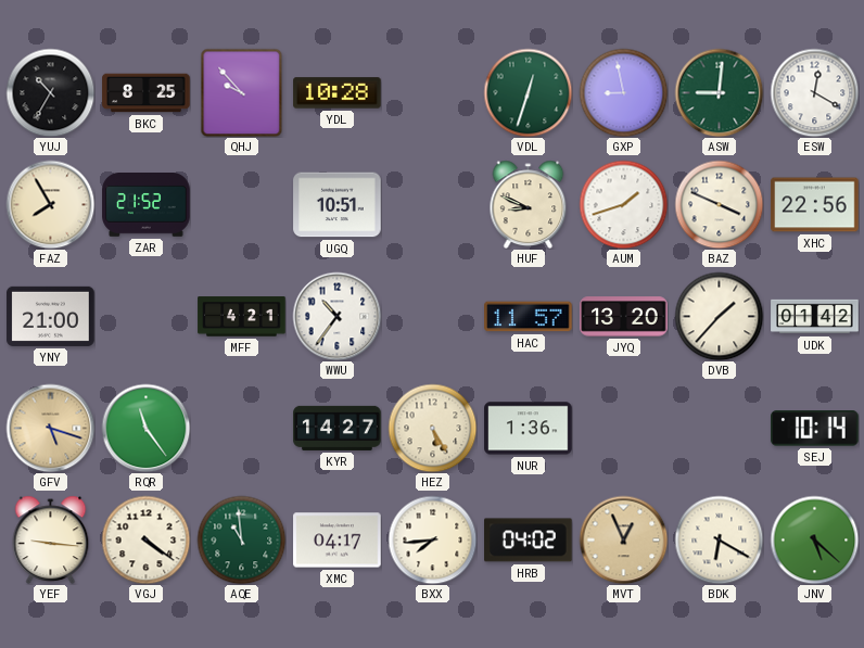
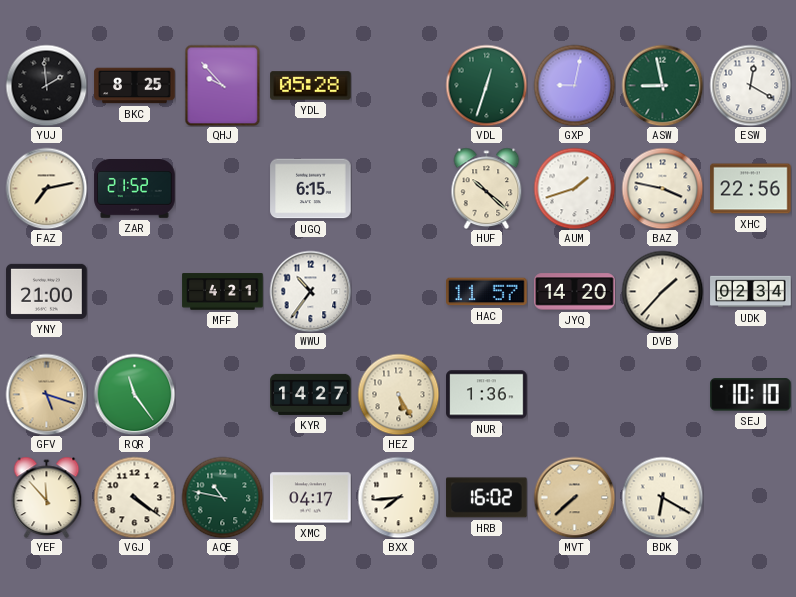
YUJ: 10:35 -> 1:59 (46, 85)
YDL: 10:28 -> 05:28 (311, 86)
GXP: 8:58 -> 9:02 (574, 85)
ASW: 9:01 -> 8:58 (662, 85)
FAZ: 7:55 -> 7:13 (46, 188)
UGQ: 10:51 -> 6:15 (311, 189)
HUF: 8:49 -> 10:22 (487, 188)
BAZ: 3:49 -> 3:47 (662, 188)
JYQ: 13:20 -> 14:20 (575, 292)
UDK: 01:42 -> 02:34 (751, 292)
SEJ: 10:14 -> 10:10 (751, 395)
YEF: 9:16 -> 11:53 (47, 497)
AQE: 10:59 -> 10:47 (222, 497)
HRB: 04:02 -> 16:02 (487, 498)
MVT: 12:56 -> 7:38 (574, 497)
JNV: 5:22 -> none (814, 539)
